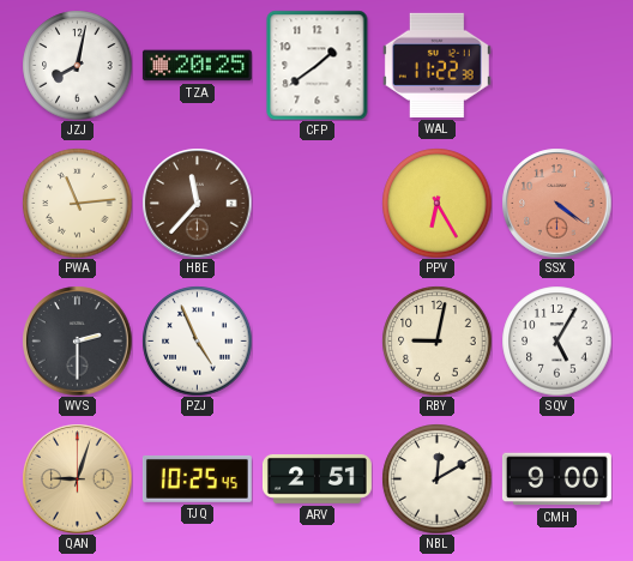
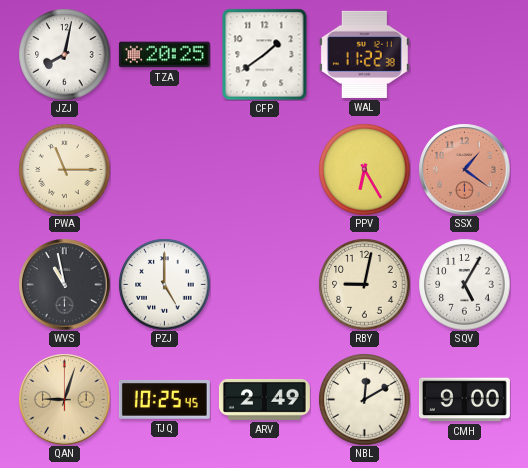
PWA: 11:14 -> 11:15 (64, 169)
HBE: 11:37 -> none (197, 203)
SSX: 4:21 -> 1:21 (464, 169)
WVS: 2:30 -> 10:58 (64, 284)
PZJ: 4:56 -> 5:00 (164, 284)
ARV: 2:51 -> 2:49 (264, 399)
